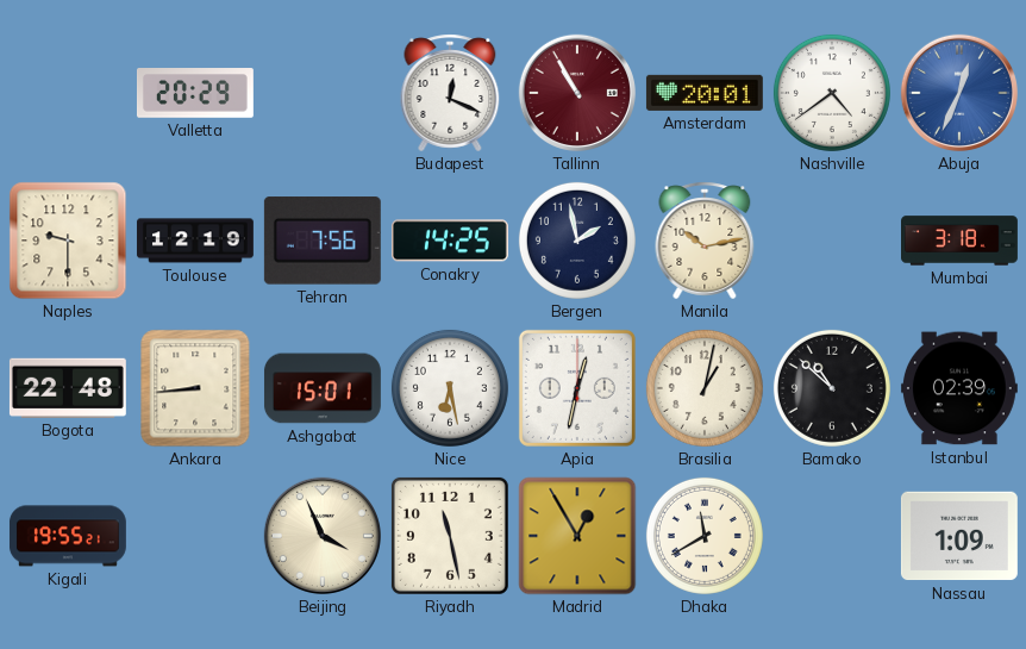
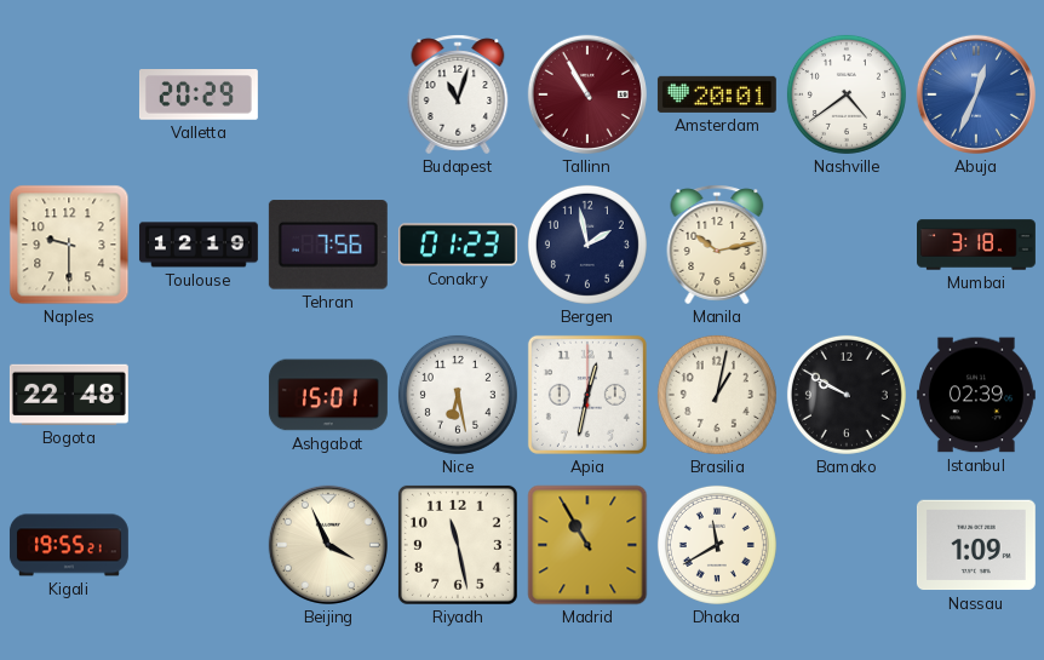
Budapest: 12:19 -> 11:03 (458, 94)
Conakry: 14:25 -> 01:23 (458, 245)
Ankara: 8:44 -> none (195, 388)
Bamako: 10:52 -> 9:50 (847, 395)
Madrid: 12:55 -> 10:55 (587, 545)
